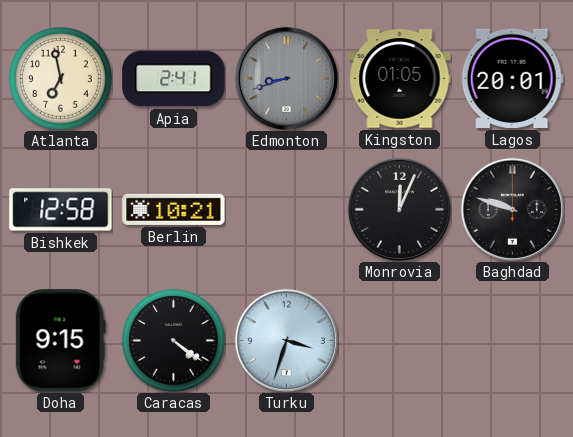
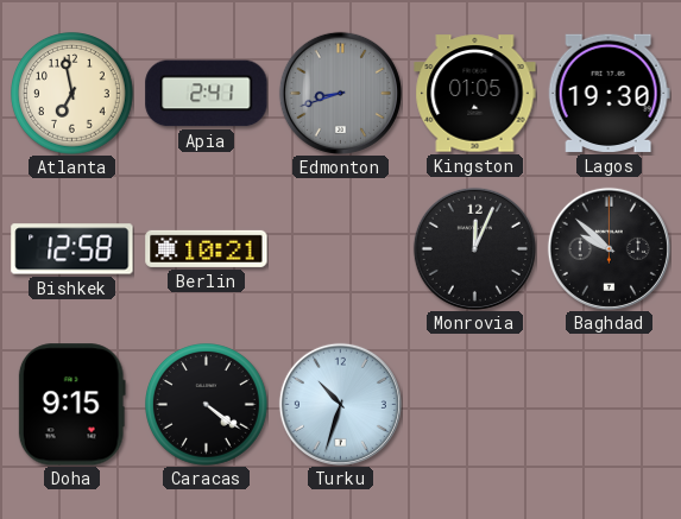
Lagos: 20:01 -> 19:30 (609, 93)
Baghdad: 9:48 -> 9:52 (609, 248)
Turku: 3:33 -> 10:33 (340, 404)
